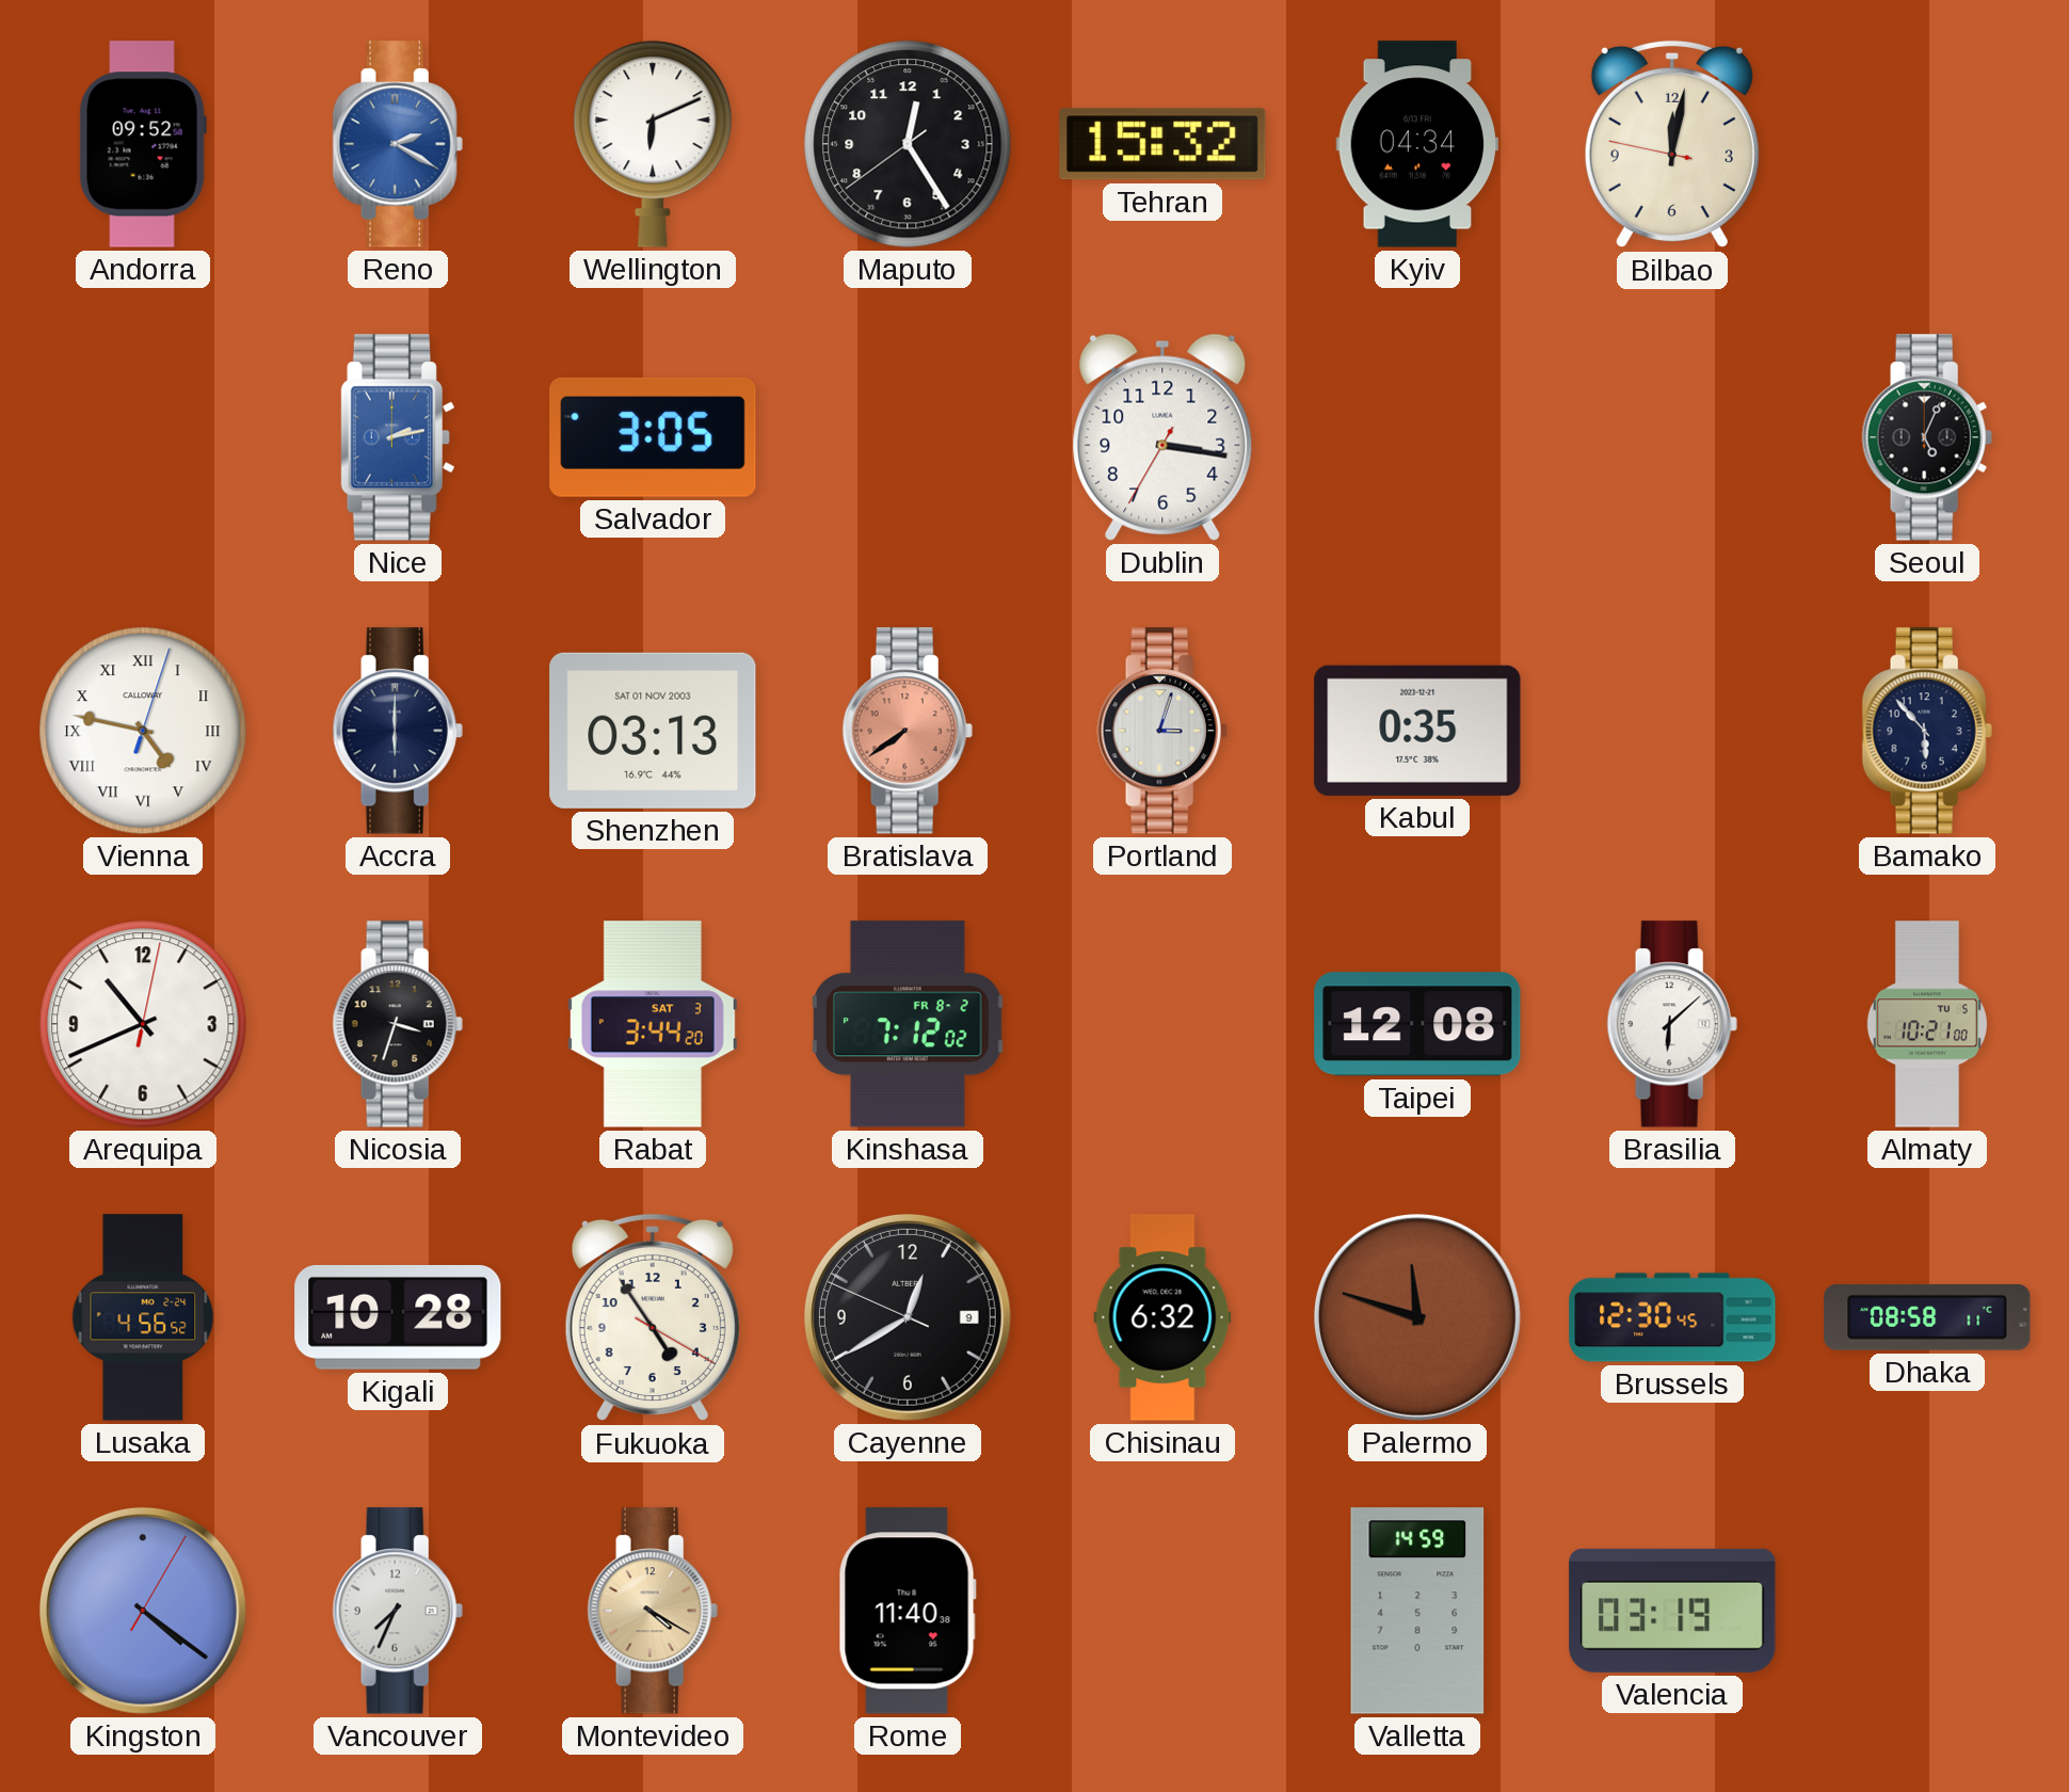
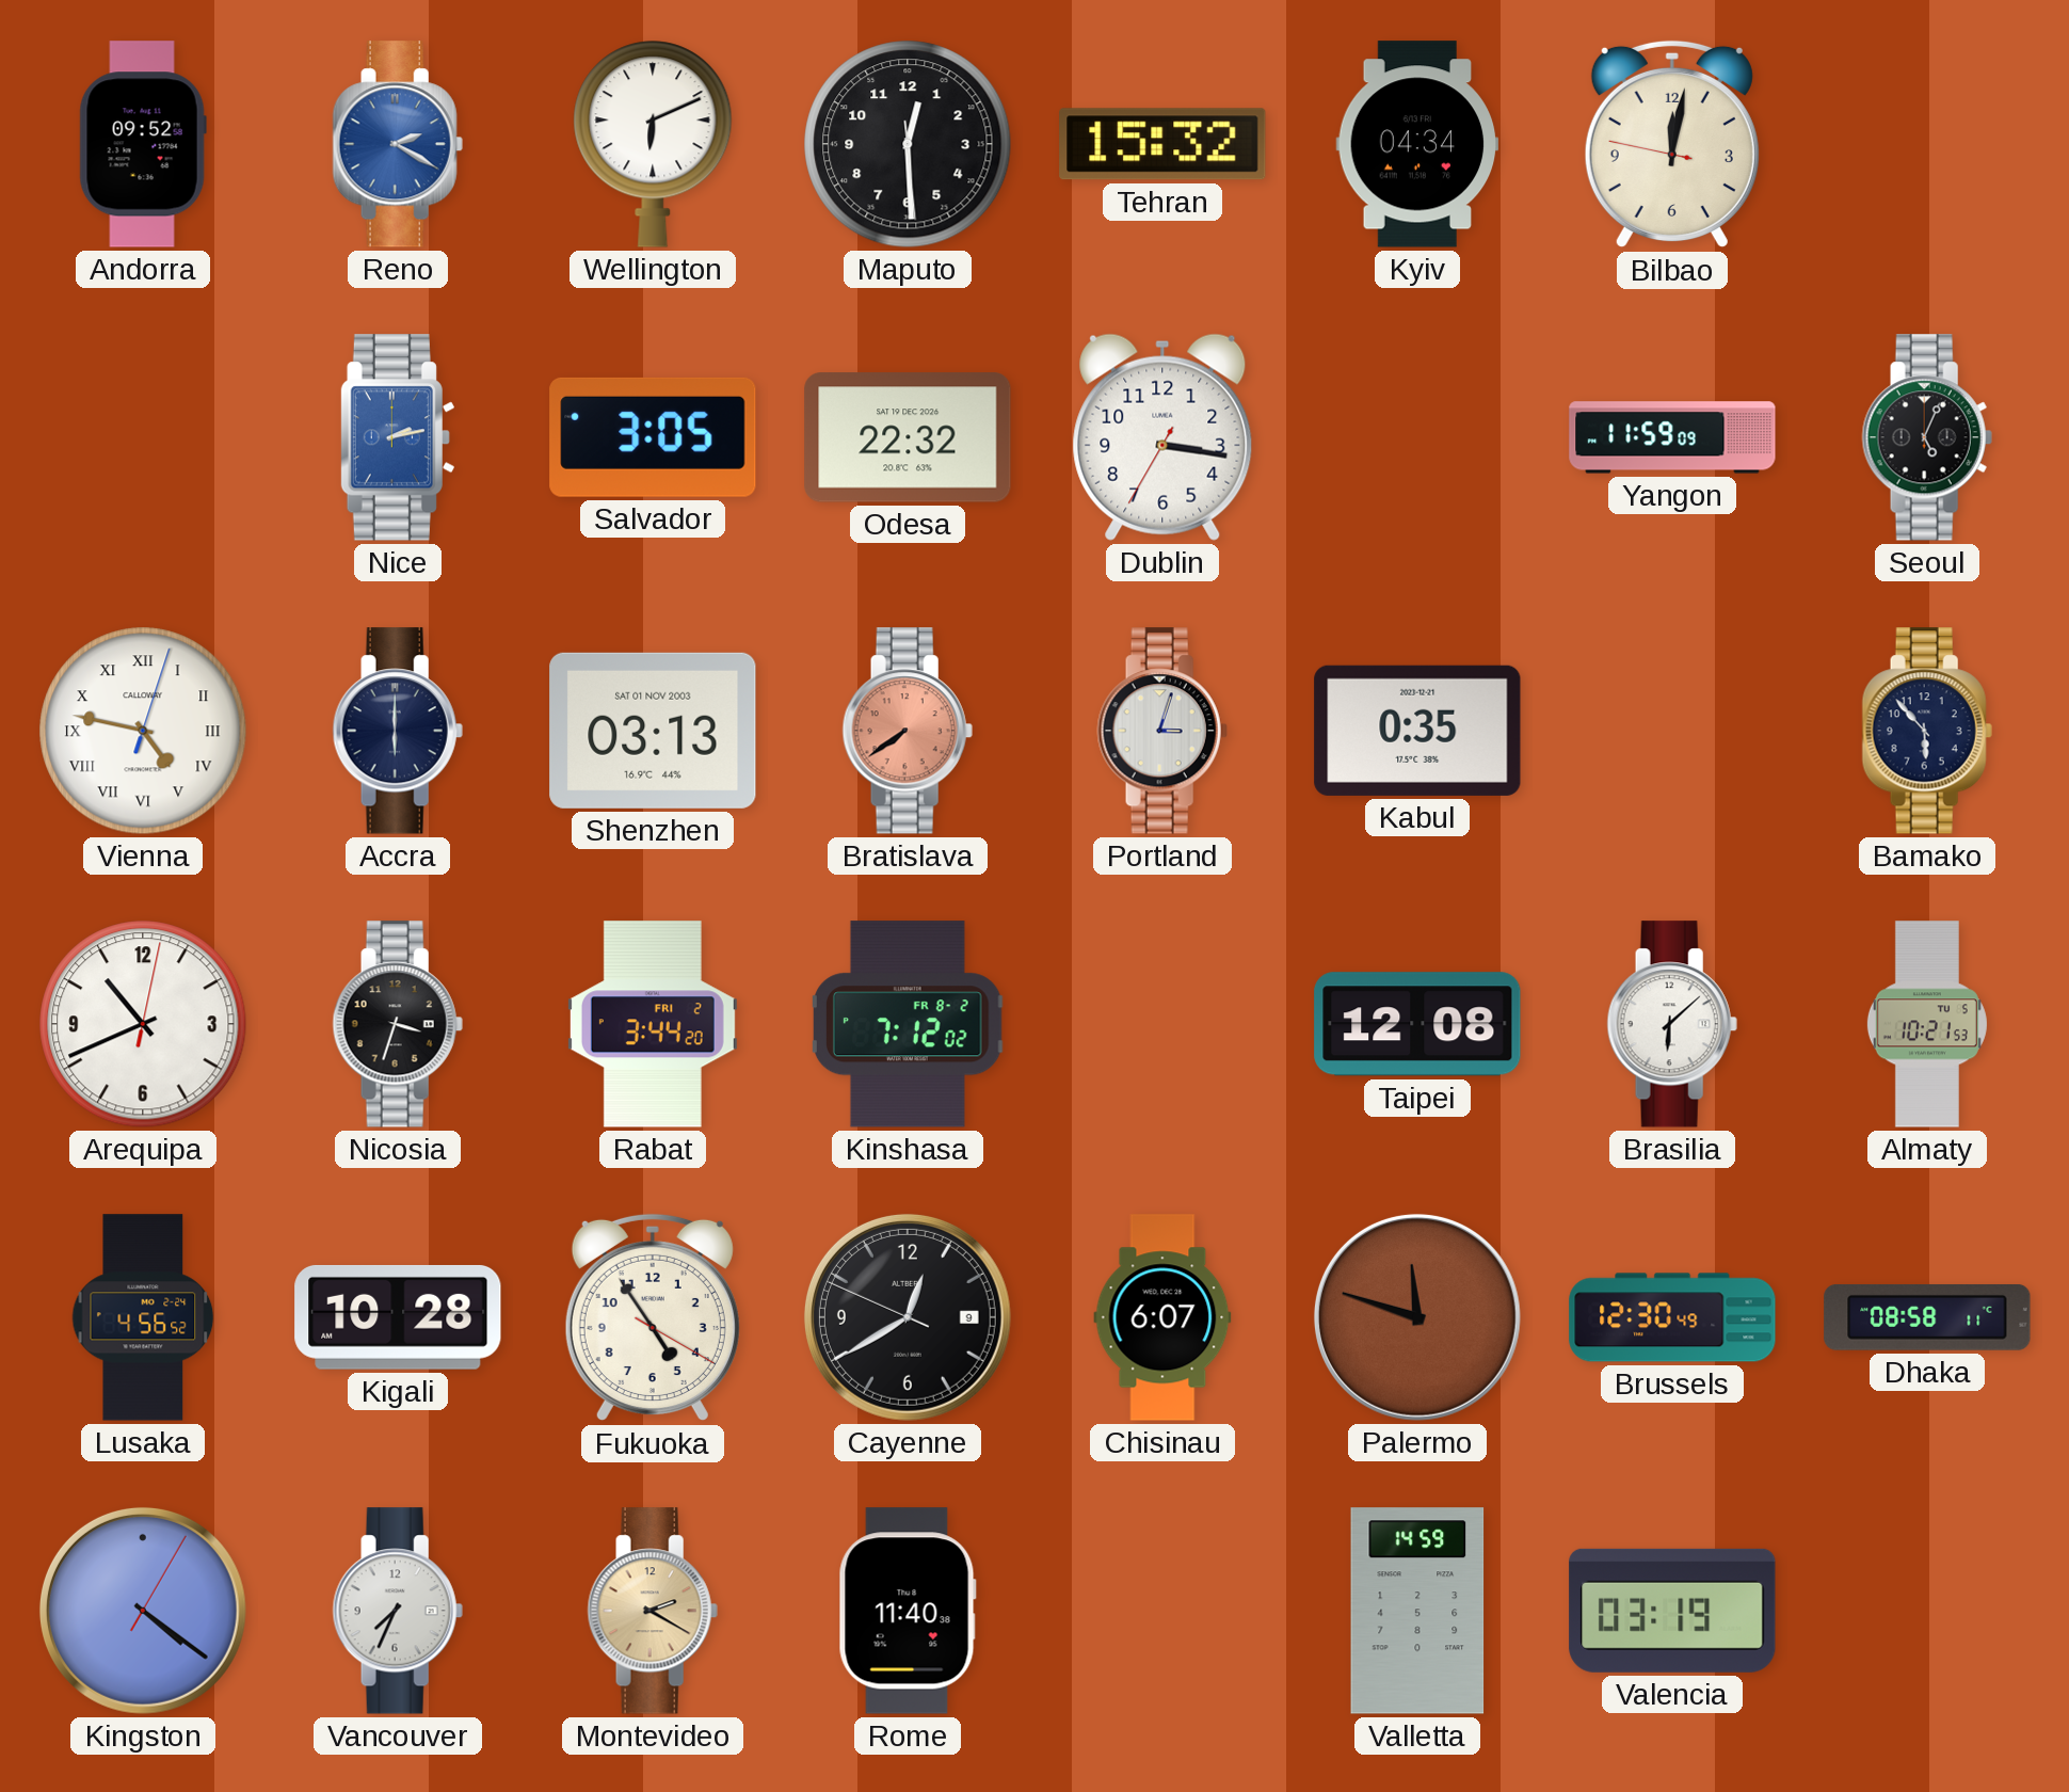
Maputo: 12:24 -> 12:29 (908, 144)
Odesa: none -> 22:32 (908, 437)
Yangon: none -> 11:59 (1672, 437)
Rabat date: SAT 3 -> FRI 2 (653, 1024)
Almaty: 10:21:00 -> 10:21:53 (1927, 1024)
Chisinau: 6:32 -> 6:07 (1162, 1317)
Brussels: 12:30:45 -> 12:30:49 (1672, 1317)
Montevideo: 4:20 -> 2:20 (653, 1611)
